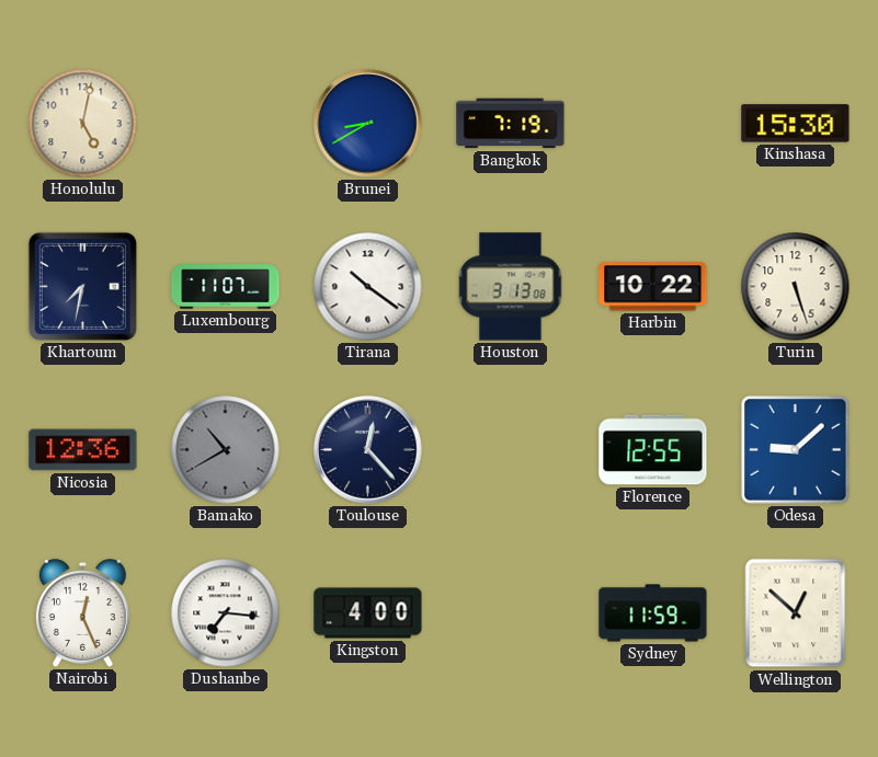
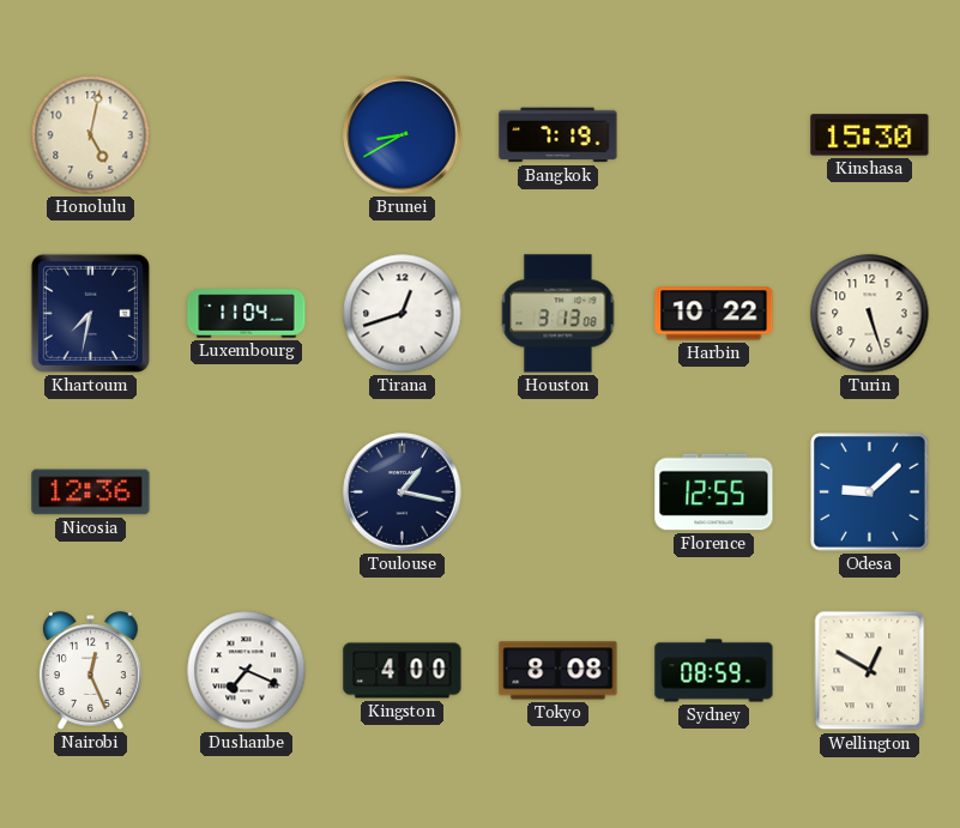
Luxembourg: 11:07 -> 11:04 (247, 314)
Tirana: 10:21 -> 12:42 (403, 314)
Bamako: 10:40 -> none (226, 450)
Toulouse: 12:23 -> 1:17 (403, 492)
Dushanbe: 7:16 -> 7:19 (247, 671)
Tokyo: none -> 8:08 (559, 671)
Sydney: 11:59 -> 08:59 (714, 671)
Wellington: 12:52 -> 12:50 (870, 671)
